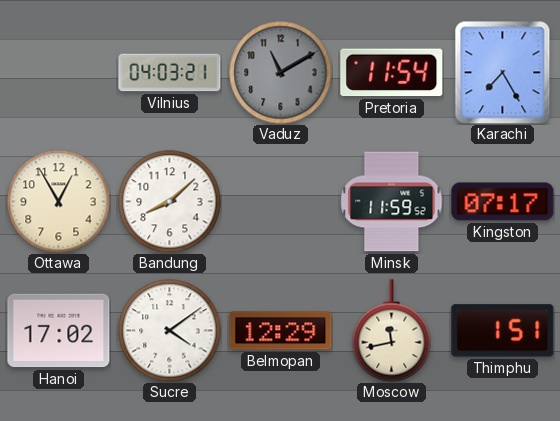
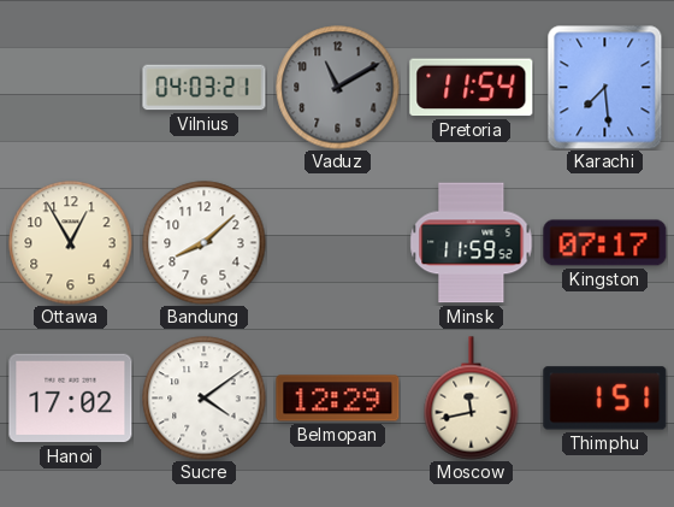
Karachi: 7:25 -> 7:29 (605, 88)
